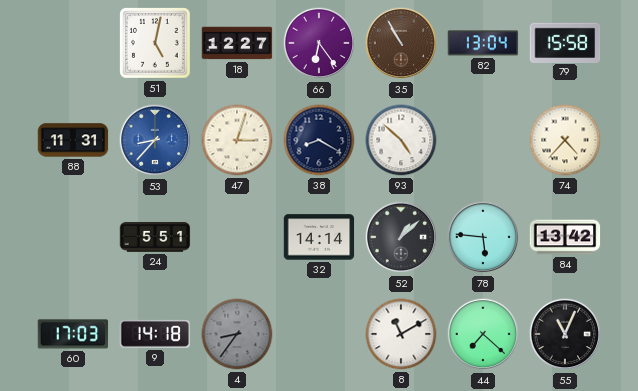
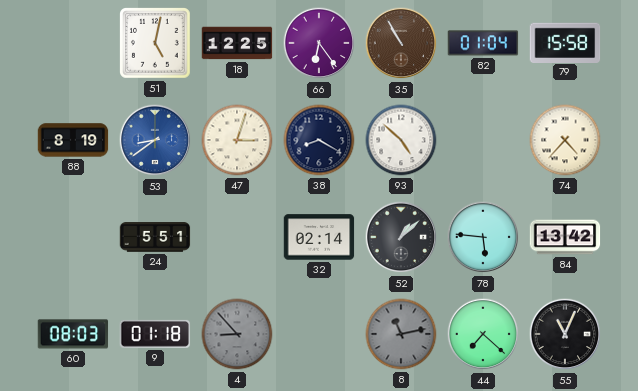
18: 12:27 -> 12:25 (237, 43)
82: 13:04 -> 01:04 (483, 43)
88: 11:31 -> 8:19 (73, 140)
53: 8:37 -> 8:39 (155, 140)
32: 14:14 -> 02:14 (319, 237)
60: 17:03 -> 08:03 (73, 334)
9: 14:18 -> 01:18 (155, 334)
4: 8:36 -> 8:53 (237, 334)
8: 11:10 -> 11:13 (401, 334)
8 dial: white -> grey (401, 334)
